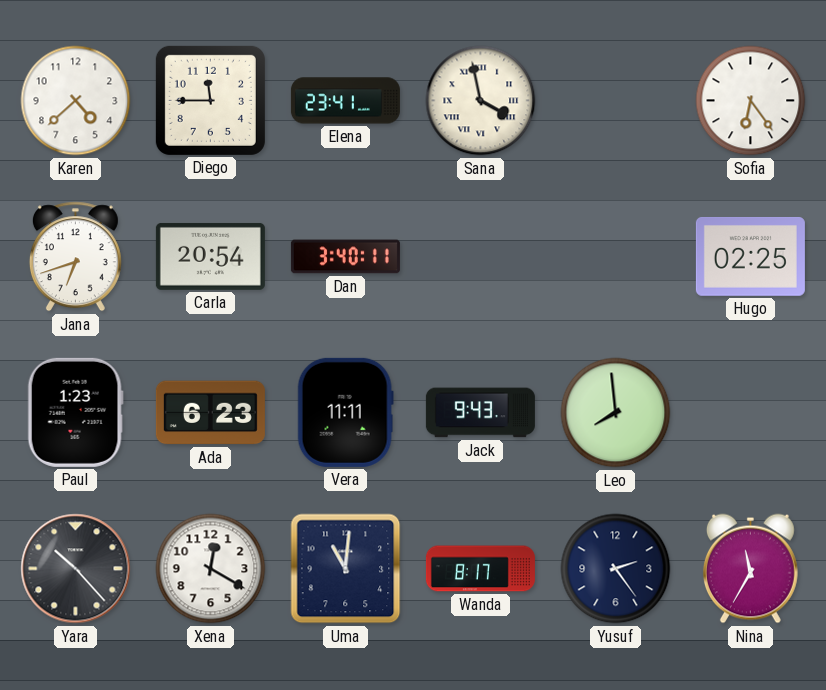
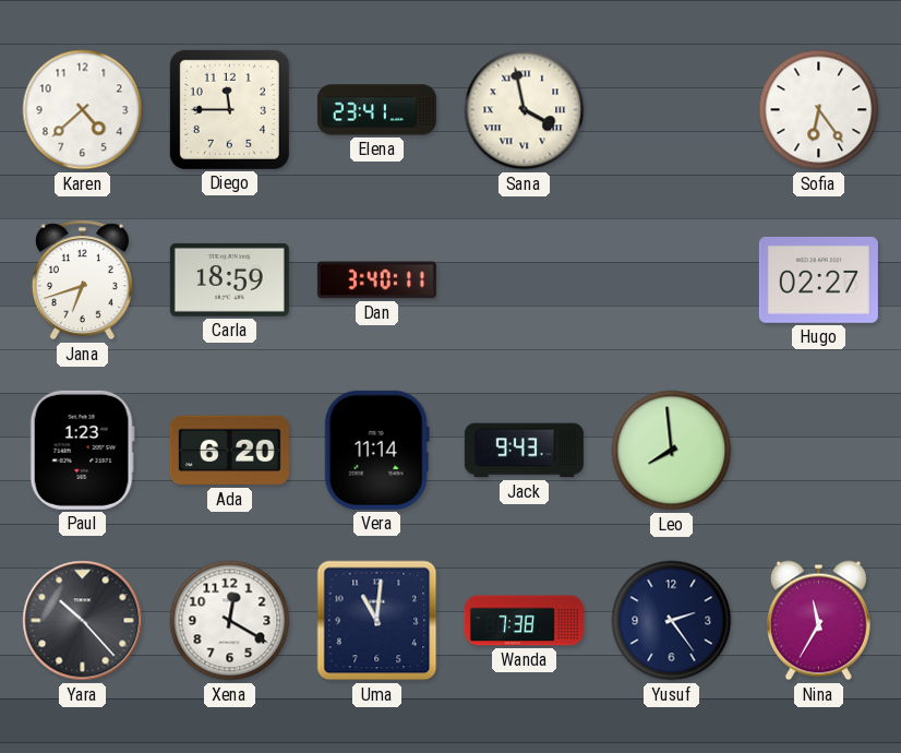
Carla: 20:54 -> 18:59 (229, 279)
Hugo: 02:25 -> 02:27 (818, 279)
Ada: 6:23 -> 6:20 (229, 451)
Vera: 11:11 -> 11:14 (376, 450)
Wanda: 8:17 -> 7:38 (524, 621)
